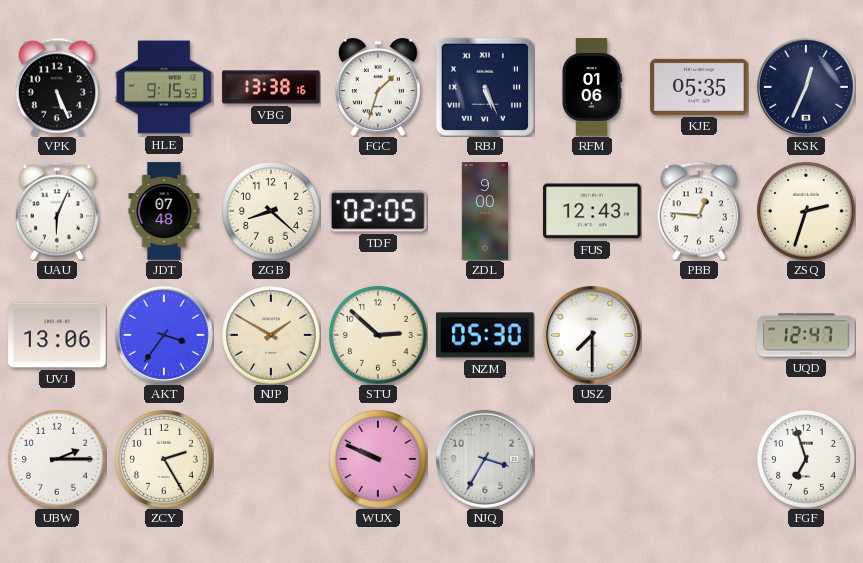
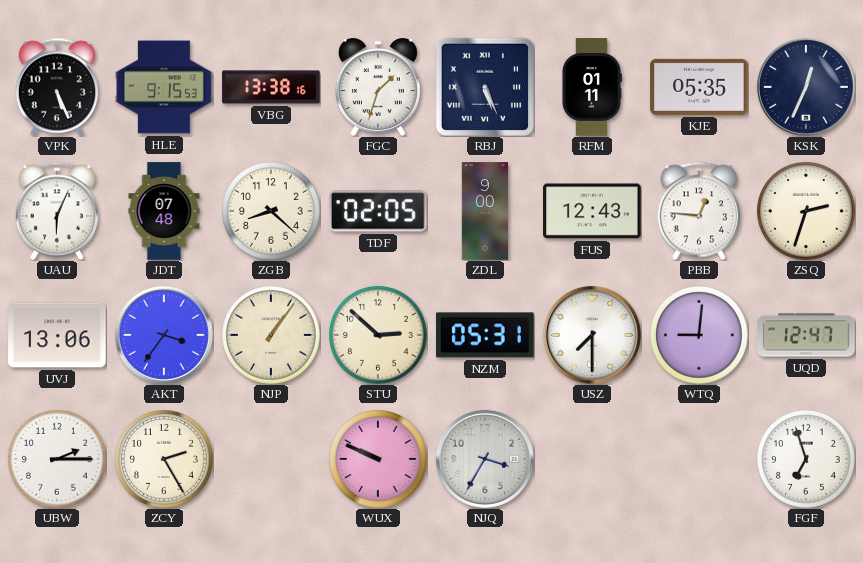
RFM: 01:06 -> 01:11 (592, 87)
NJP: 1:50 -> 1:06 (272, 336)
NZM: 05:30 -> 05:31 (486, 335)
WTQ: none -> 9:01 (700, 336)
